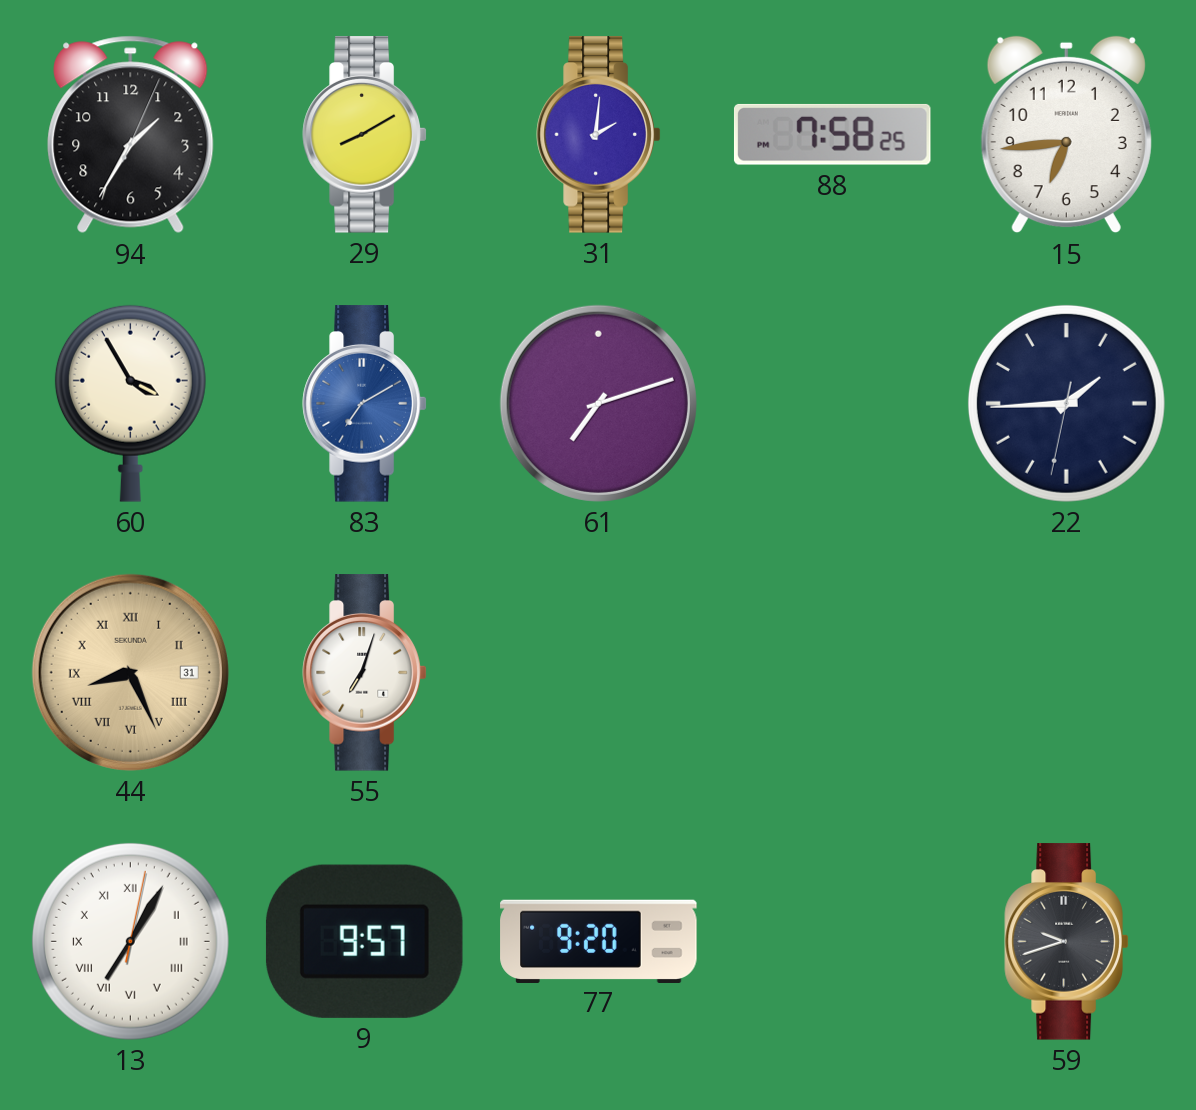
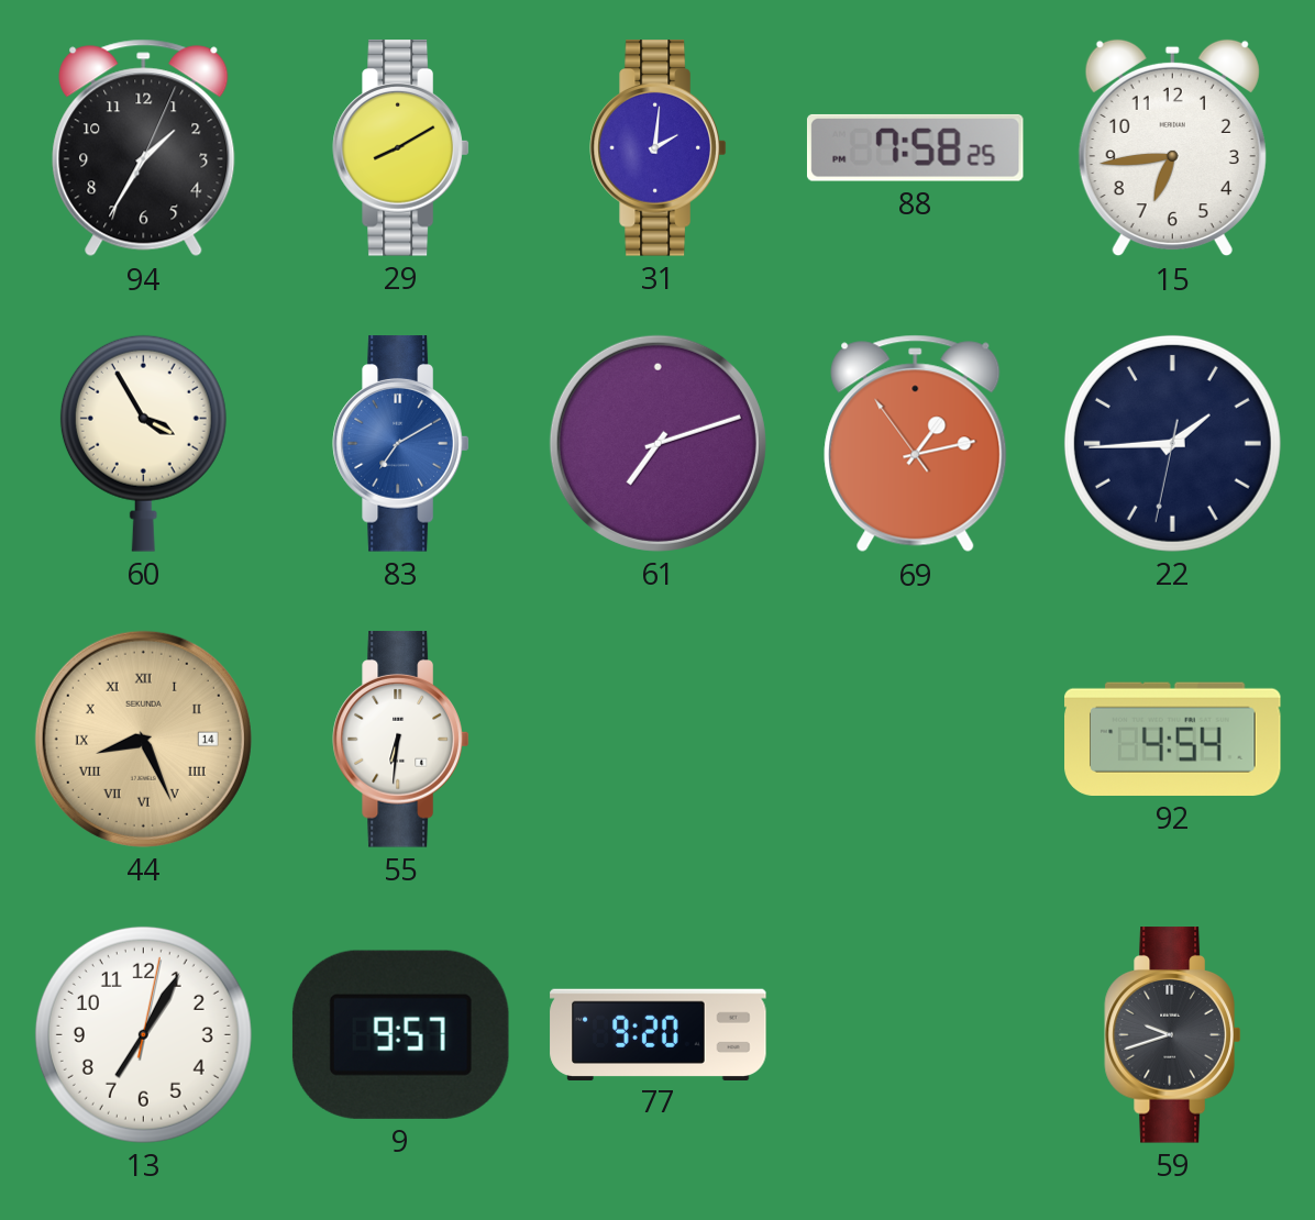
69: none -> 1:12 (916, 444)
44 date: 31 -> 14 (143, 739)
55: 7:03 -> 6:31 (401, 740)
92: none -> 4:54 (1173, 739)
13 numerals: Roman -> Arabic (143, 1034)
